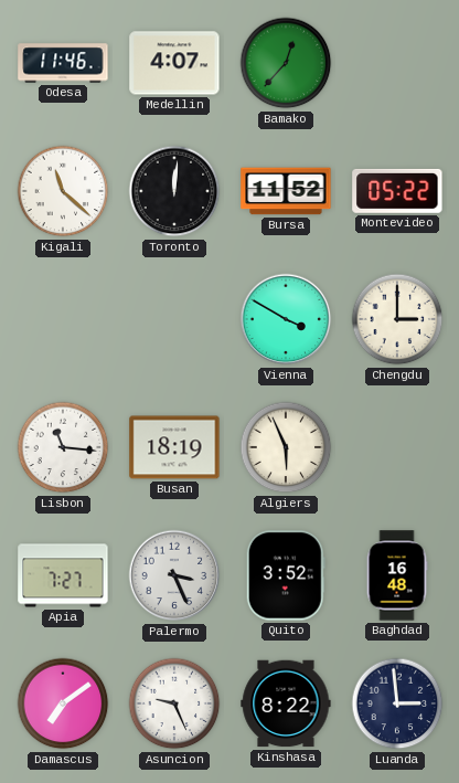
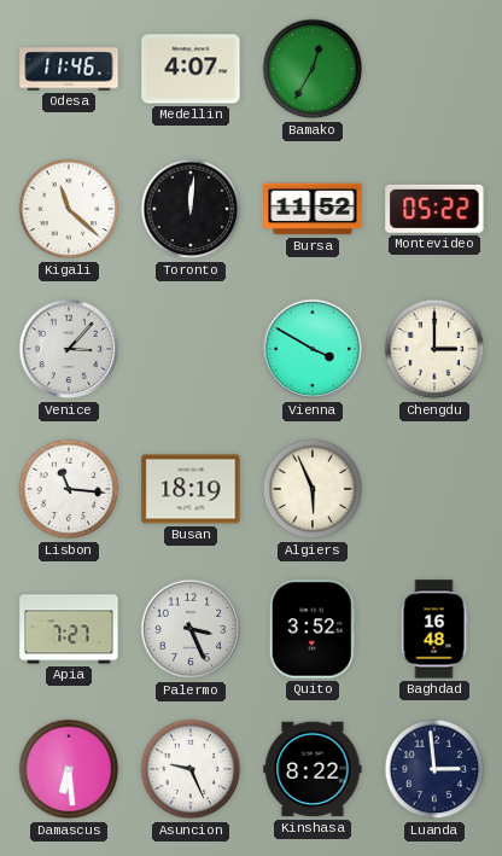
Bamako: 12:37 -> 12:35 (313, 69)
Venice: none -> 3:07 (69, 349)
Damascus: 7:09 -> 6:29 (69, 769)
